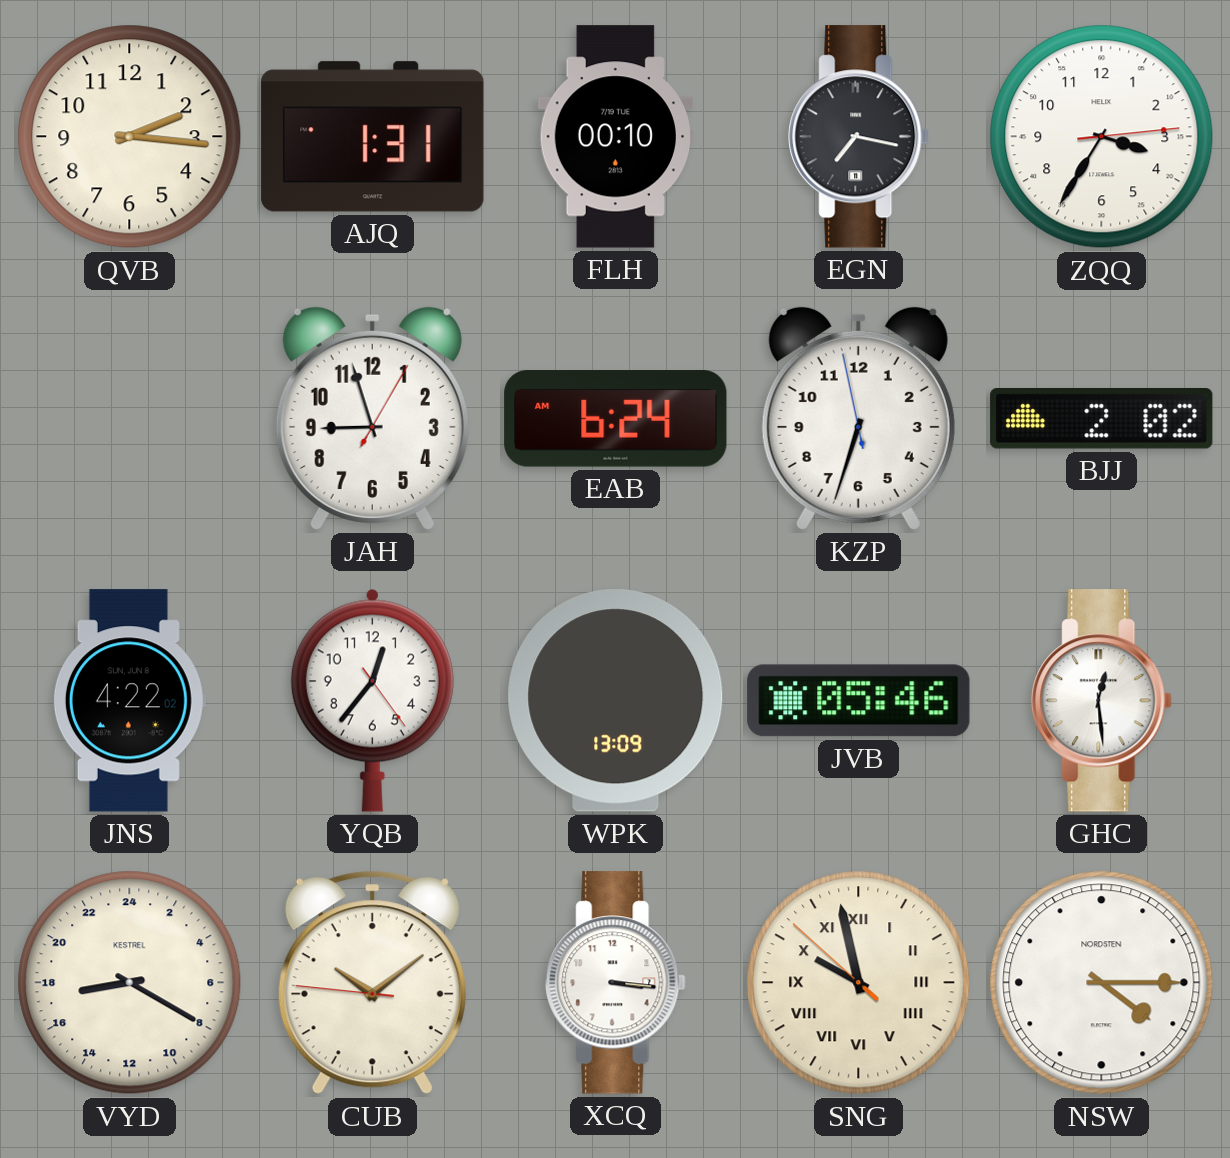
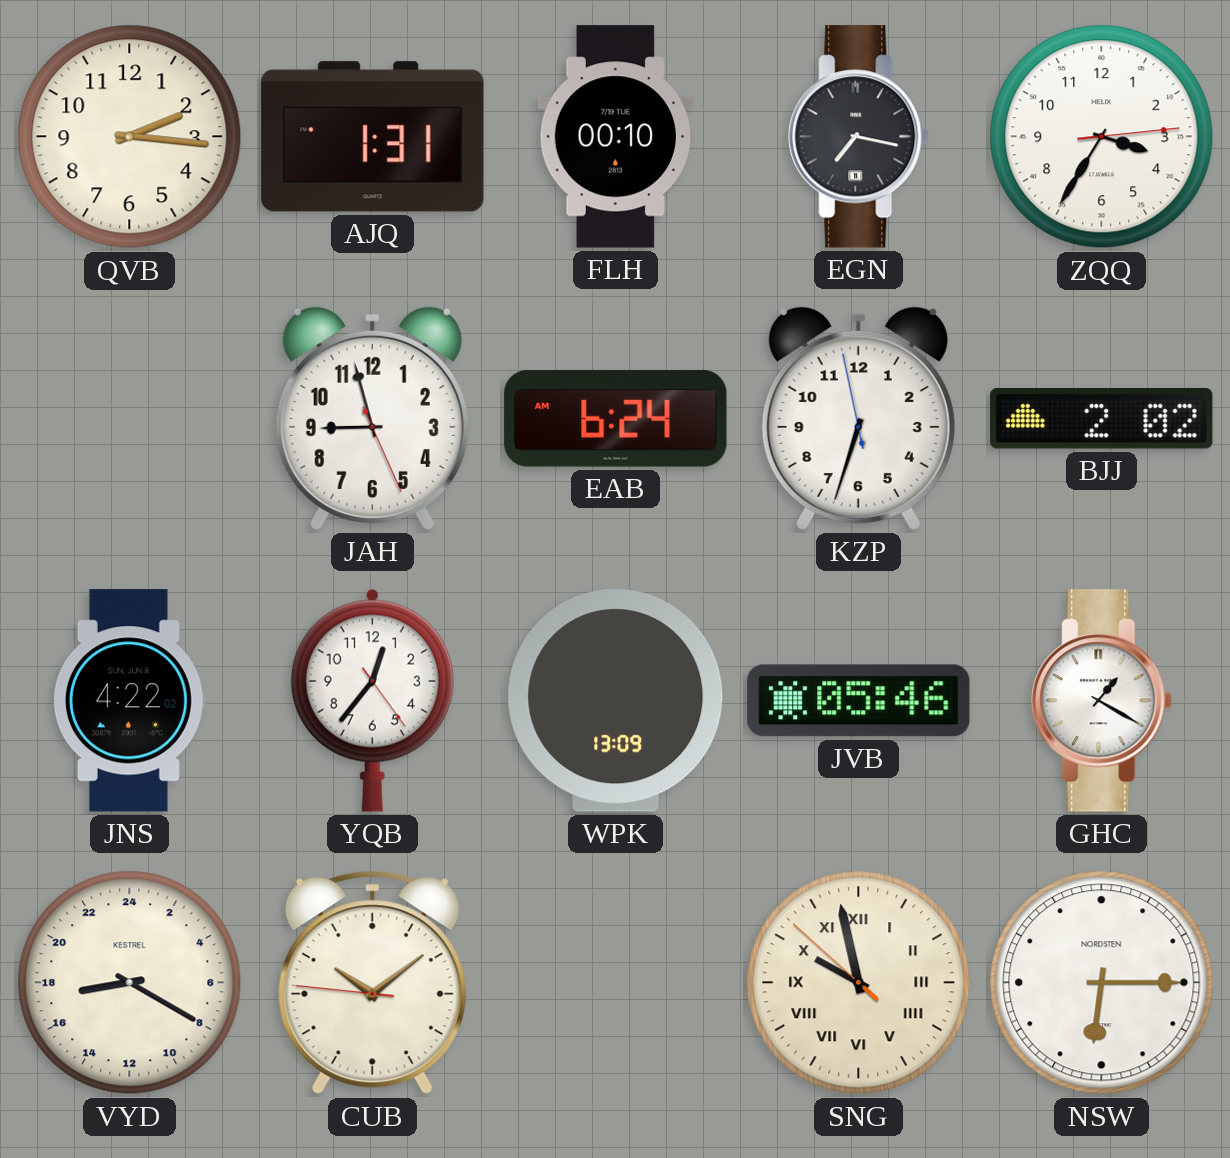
JAH: 8:57:05 -> 8:57:26 (372, 418)
GHC: 12:29 -> 1:20 (1102, 701)
XCQ: 3:16 -> none (616, 983)
NSW: 4:15 -> 6:15 (1102, 983)
